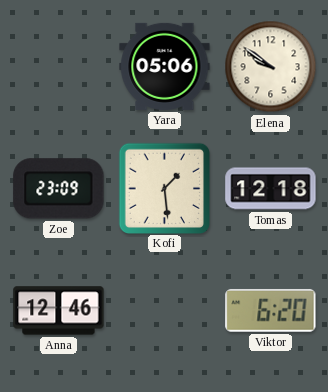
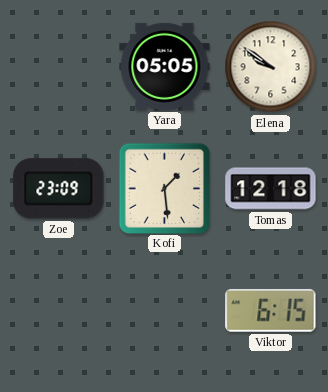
Yara: 05:06 -> 05:05 (165, 66)
Anna: 12:46 -> none (59, 311)
Viktor: 6:20 -> 6:15 (271, 310)
